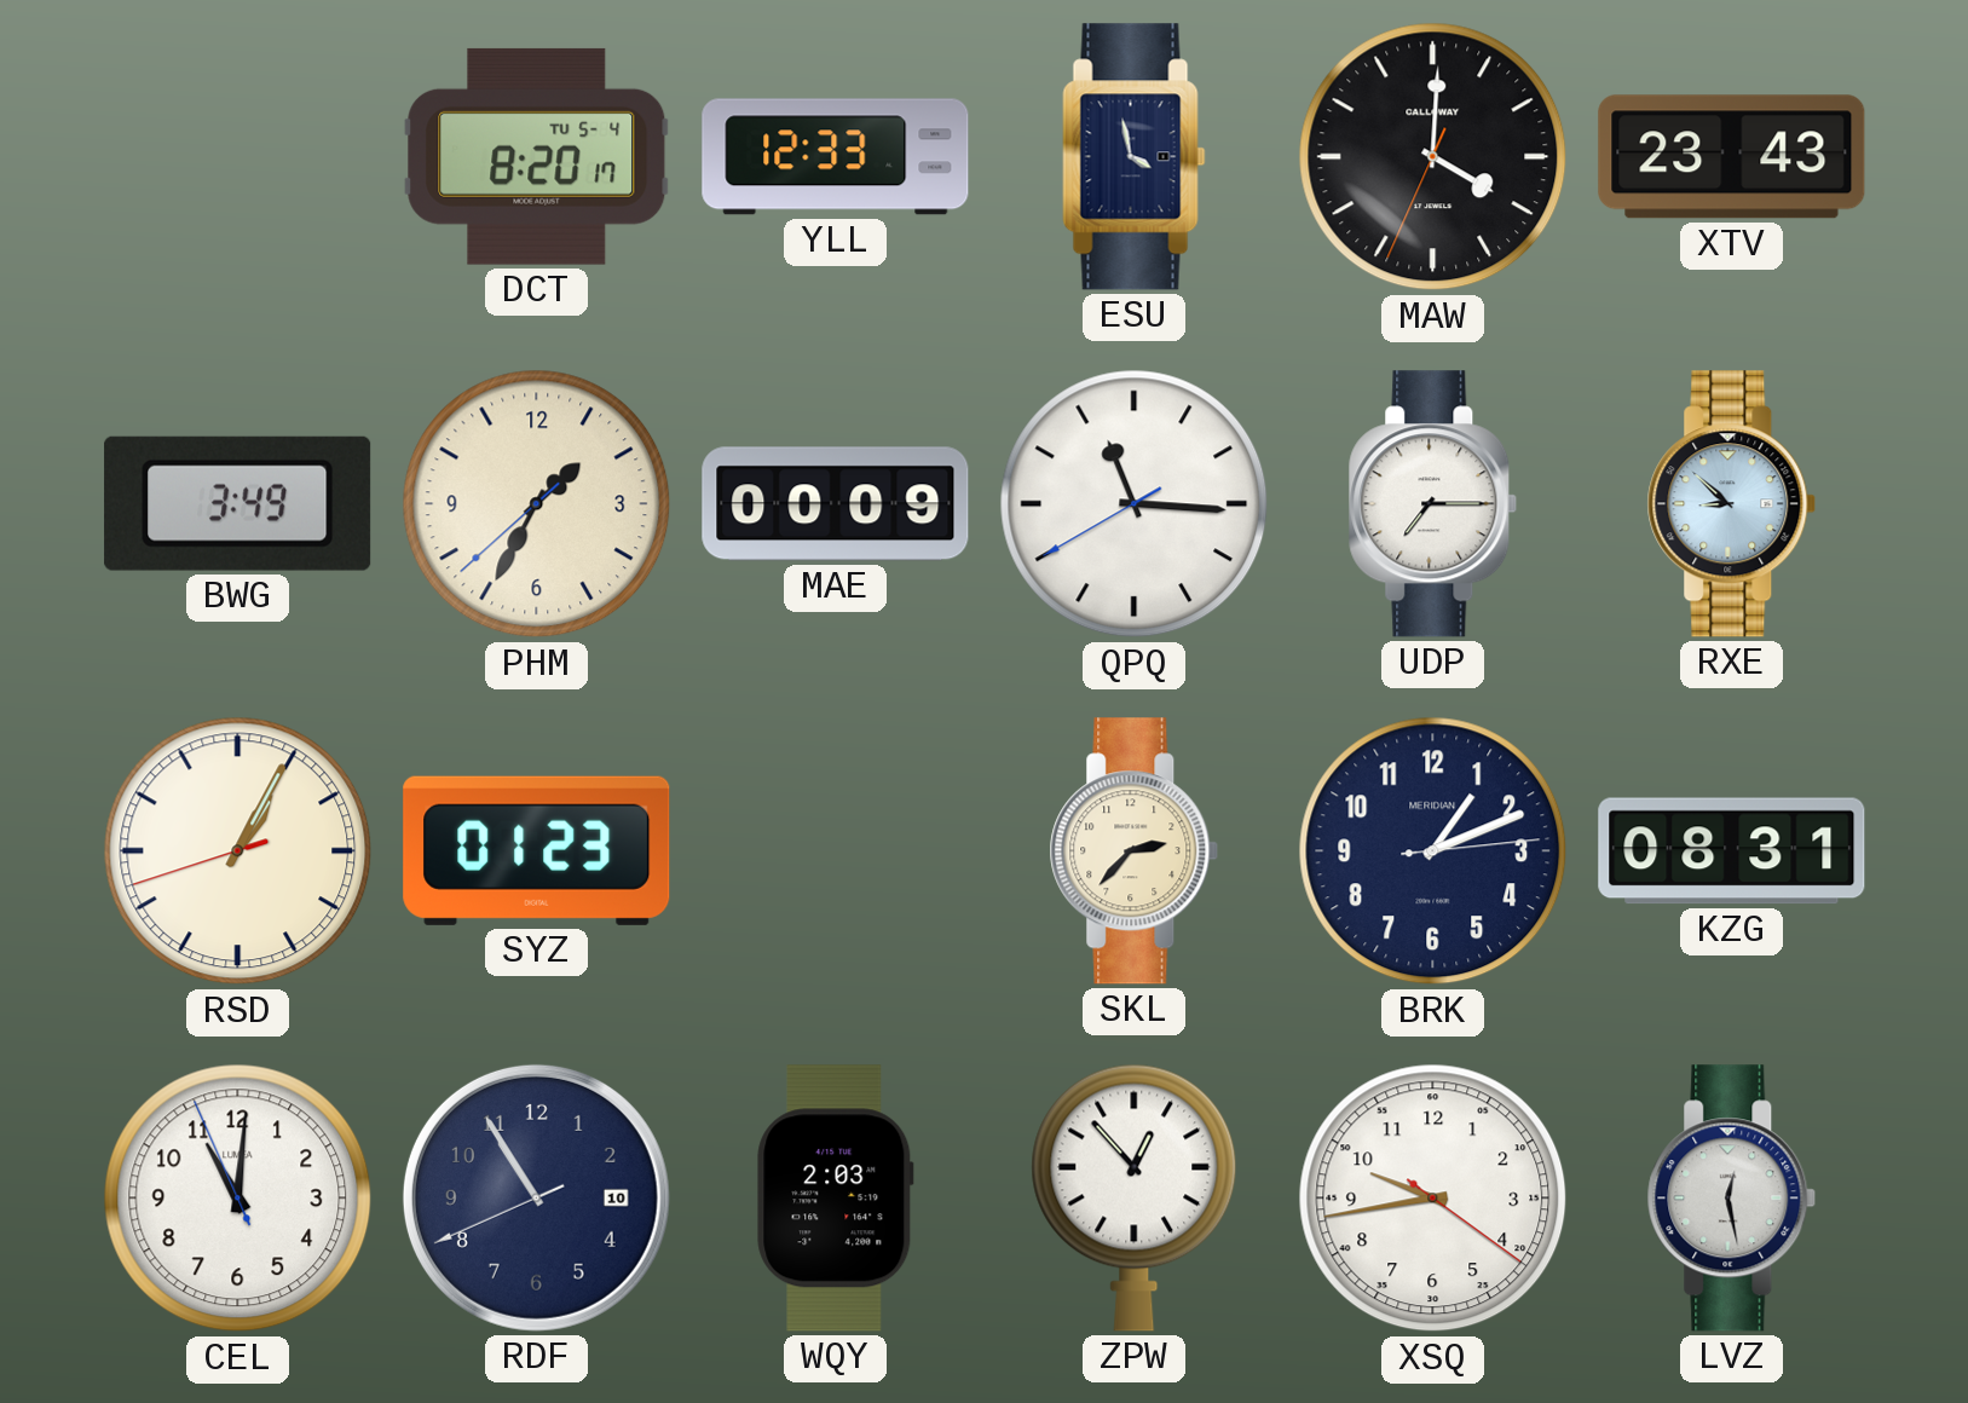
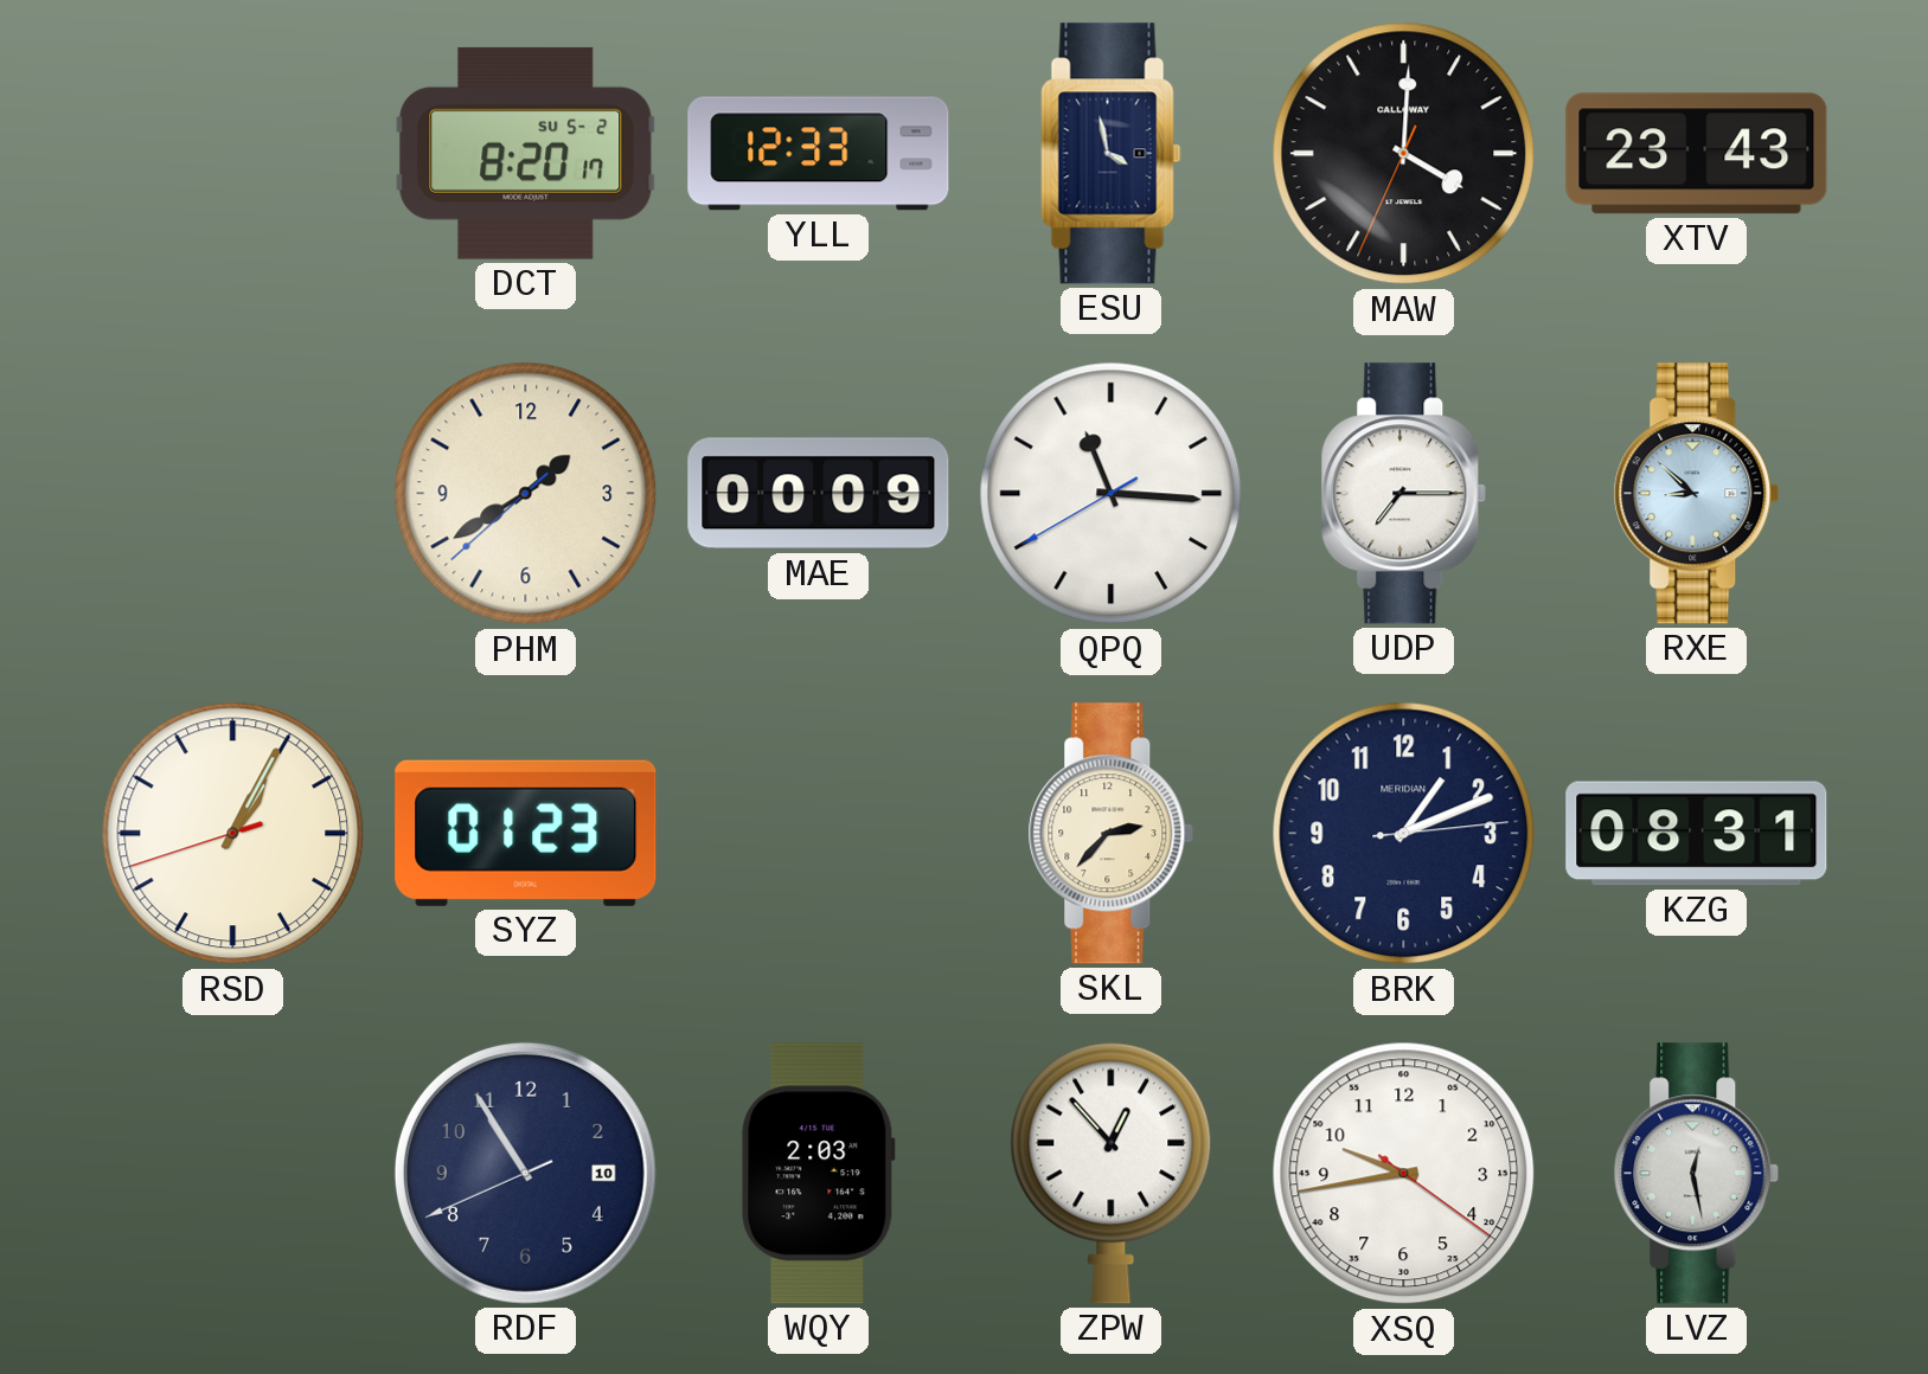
DCT date: TU 5-4 -> SU 5-2 (526, 153)
BWG: 3:49 -> none (238, 503)
PHM: 1:34 -> 1:39 (526, 494)
CEL: 11:00 -> none (238, 1199)
